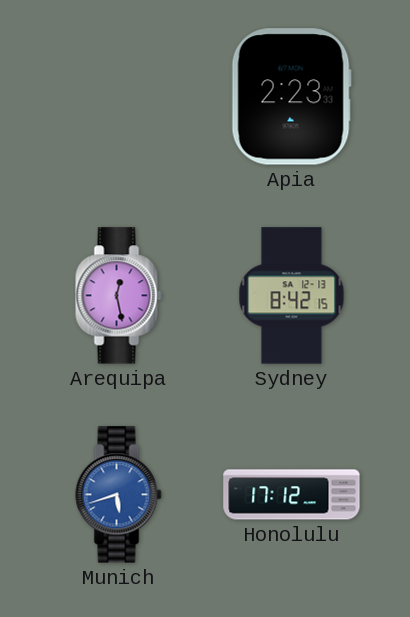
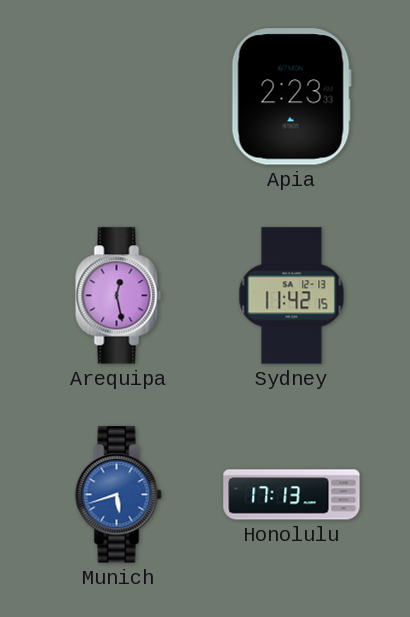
Sydney: 8:42 -> 11:42 (292, 296)
Honolulu: 17:12 -> 17:13 (292, 495)
